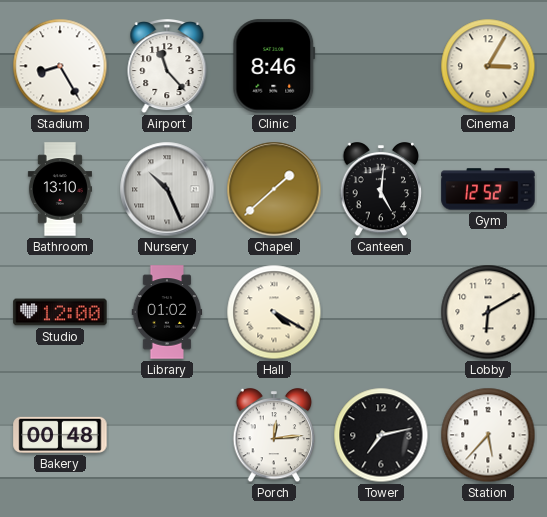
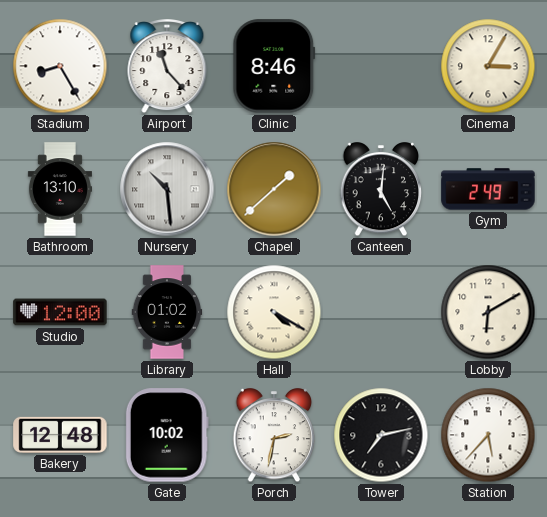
Nursery: 10:26 -> 10:29 (167, 189)
Gym: 12:52 -> 2:49 (488, 189)
Bakery: 00:48 -> 12:48 (60, 435)
Gate: none -> 10:02 (167, 435)
Porch: 12:14 -> 2:32 (274, 436)
